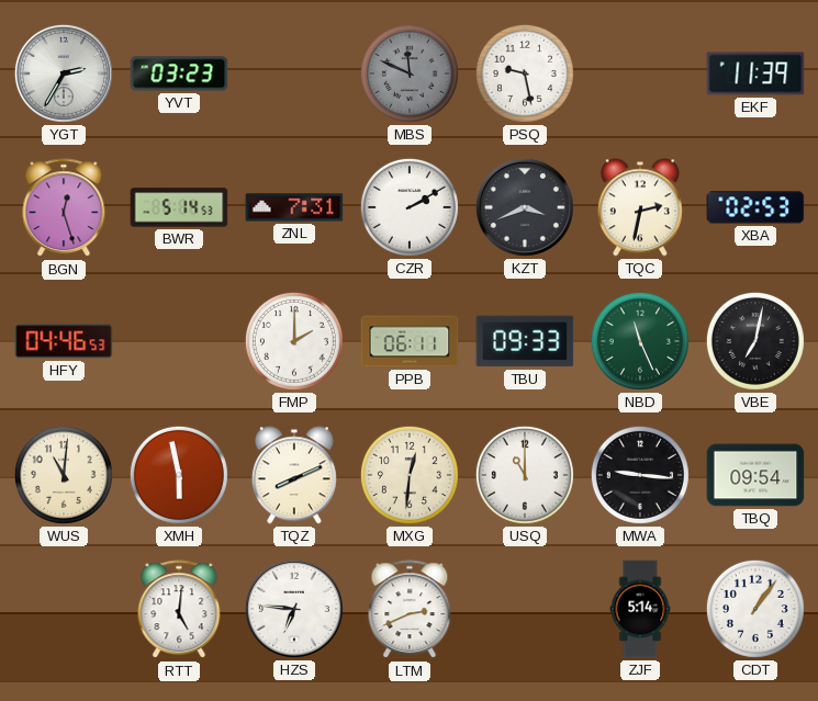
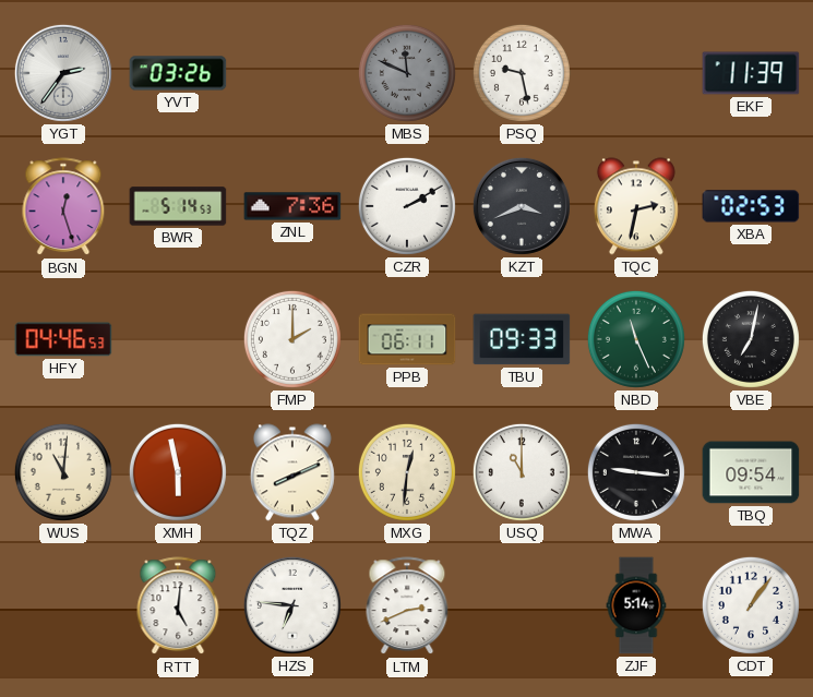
YGT: 2:35 -> 2:36 (63, 73)
YVT: 03:23 -> 03:26 (178, 73)
ZNL: 7:31 -> 7:36 (292, 206)
